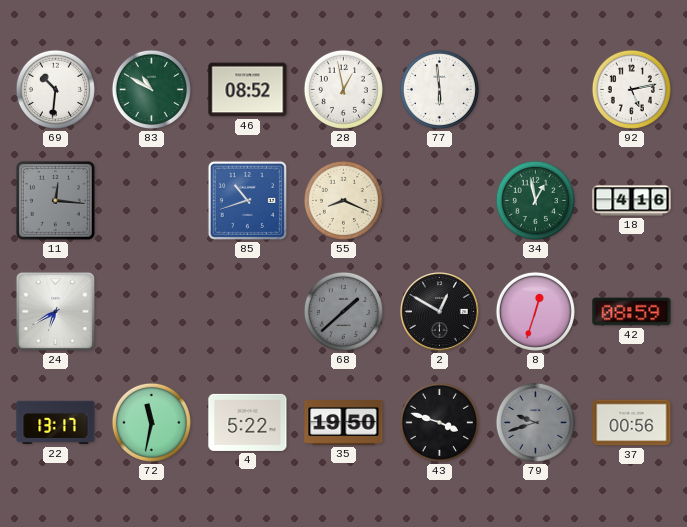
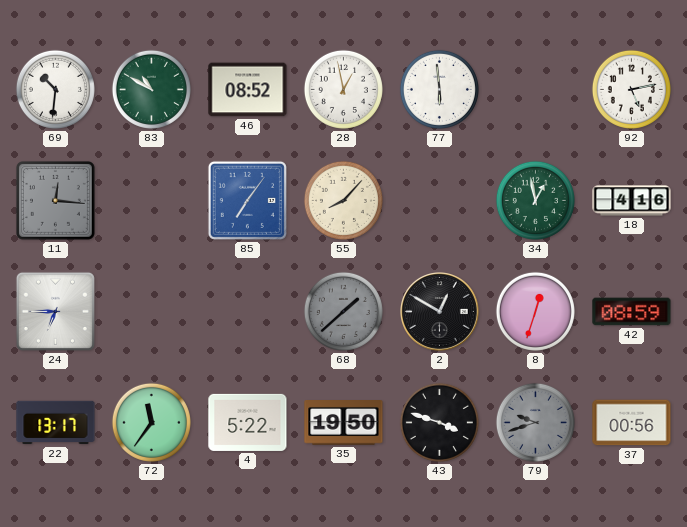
85: 10:42 -> 7:06 (247, 200)
55: 8:19 -> 8:07 (343, 200)
24: 6:40 -> 6:45 (55, 311)
72: 11:32 -> 11:36 (151, 422)
